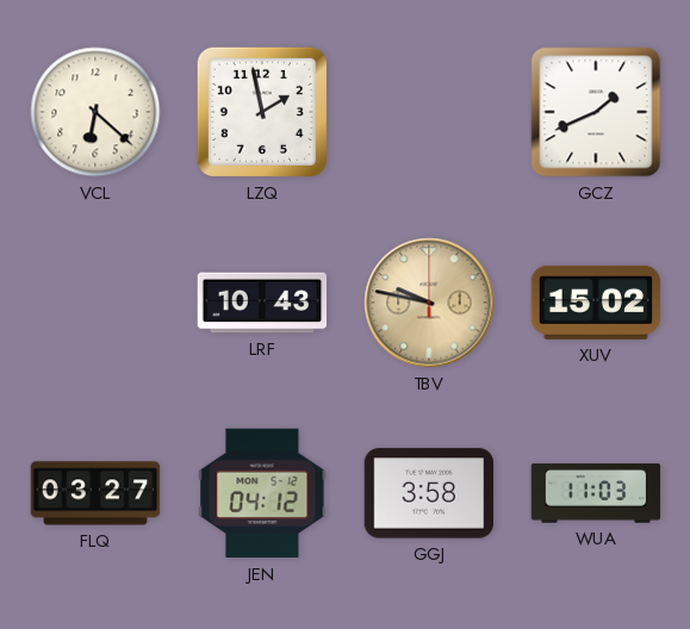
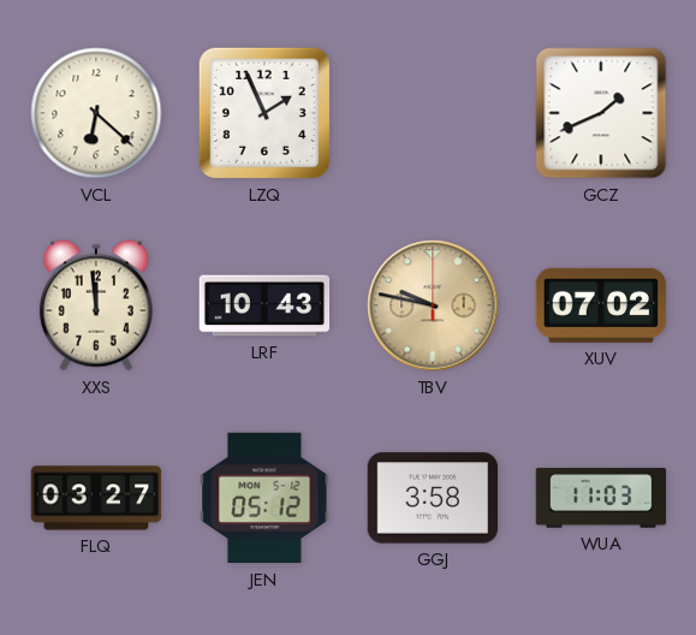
LZQ: 1:58 -> 1:56 (264, 113)
XXS: none -> 11:59 (96, 305)
XUV: 15:02 -> 07:02 (601, 305)
JEN: 04:12 -> 05:12 (264, 498)
